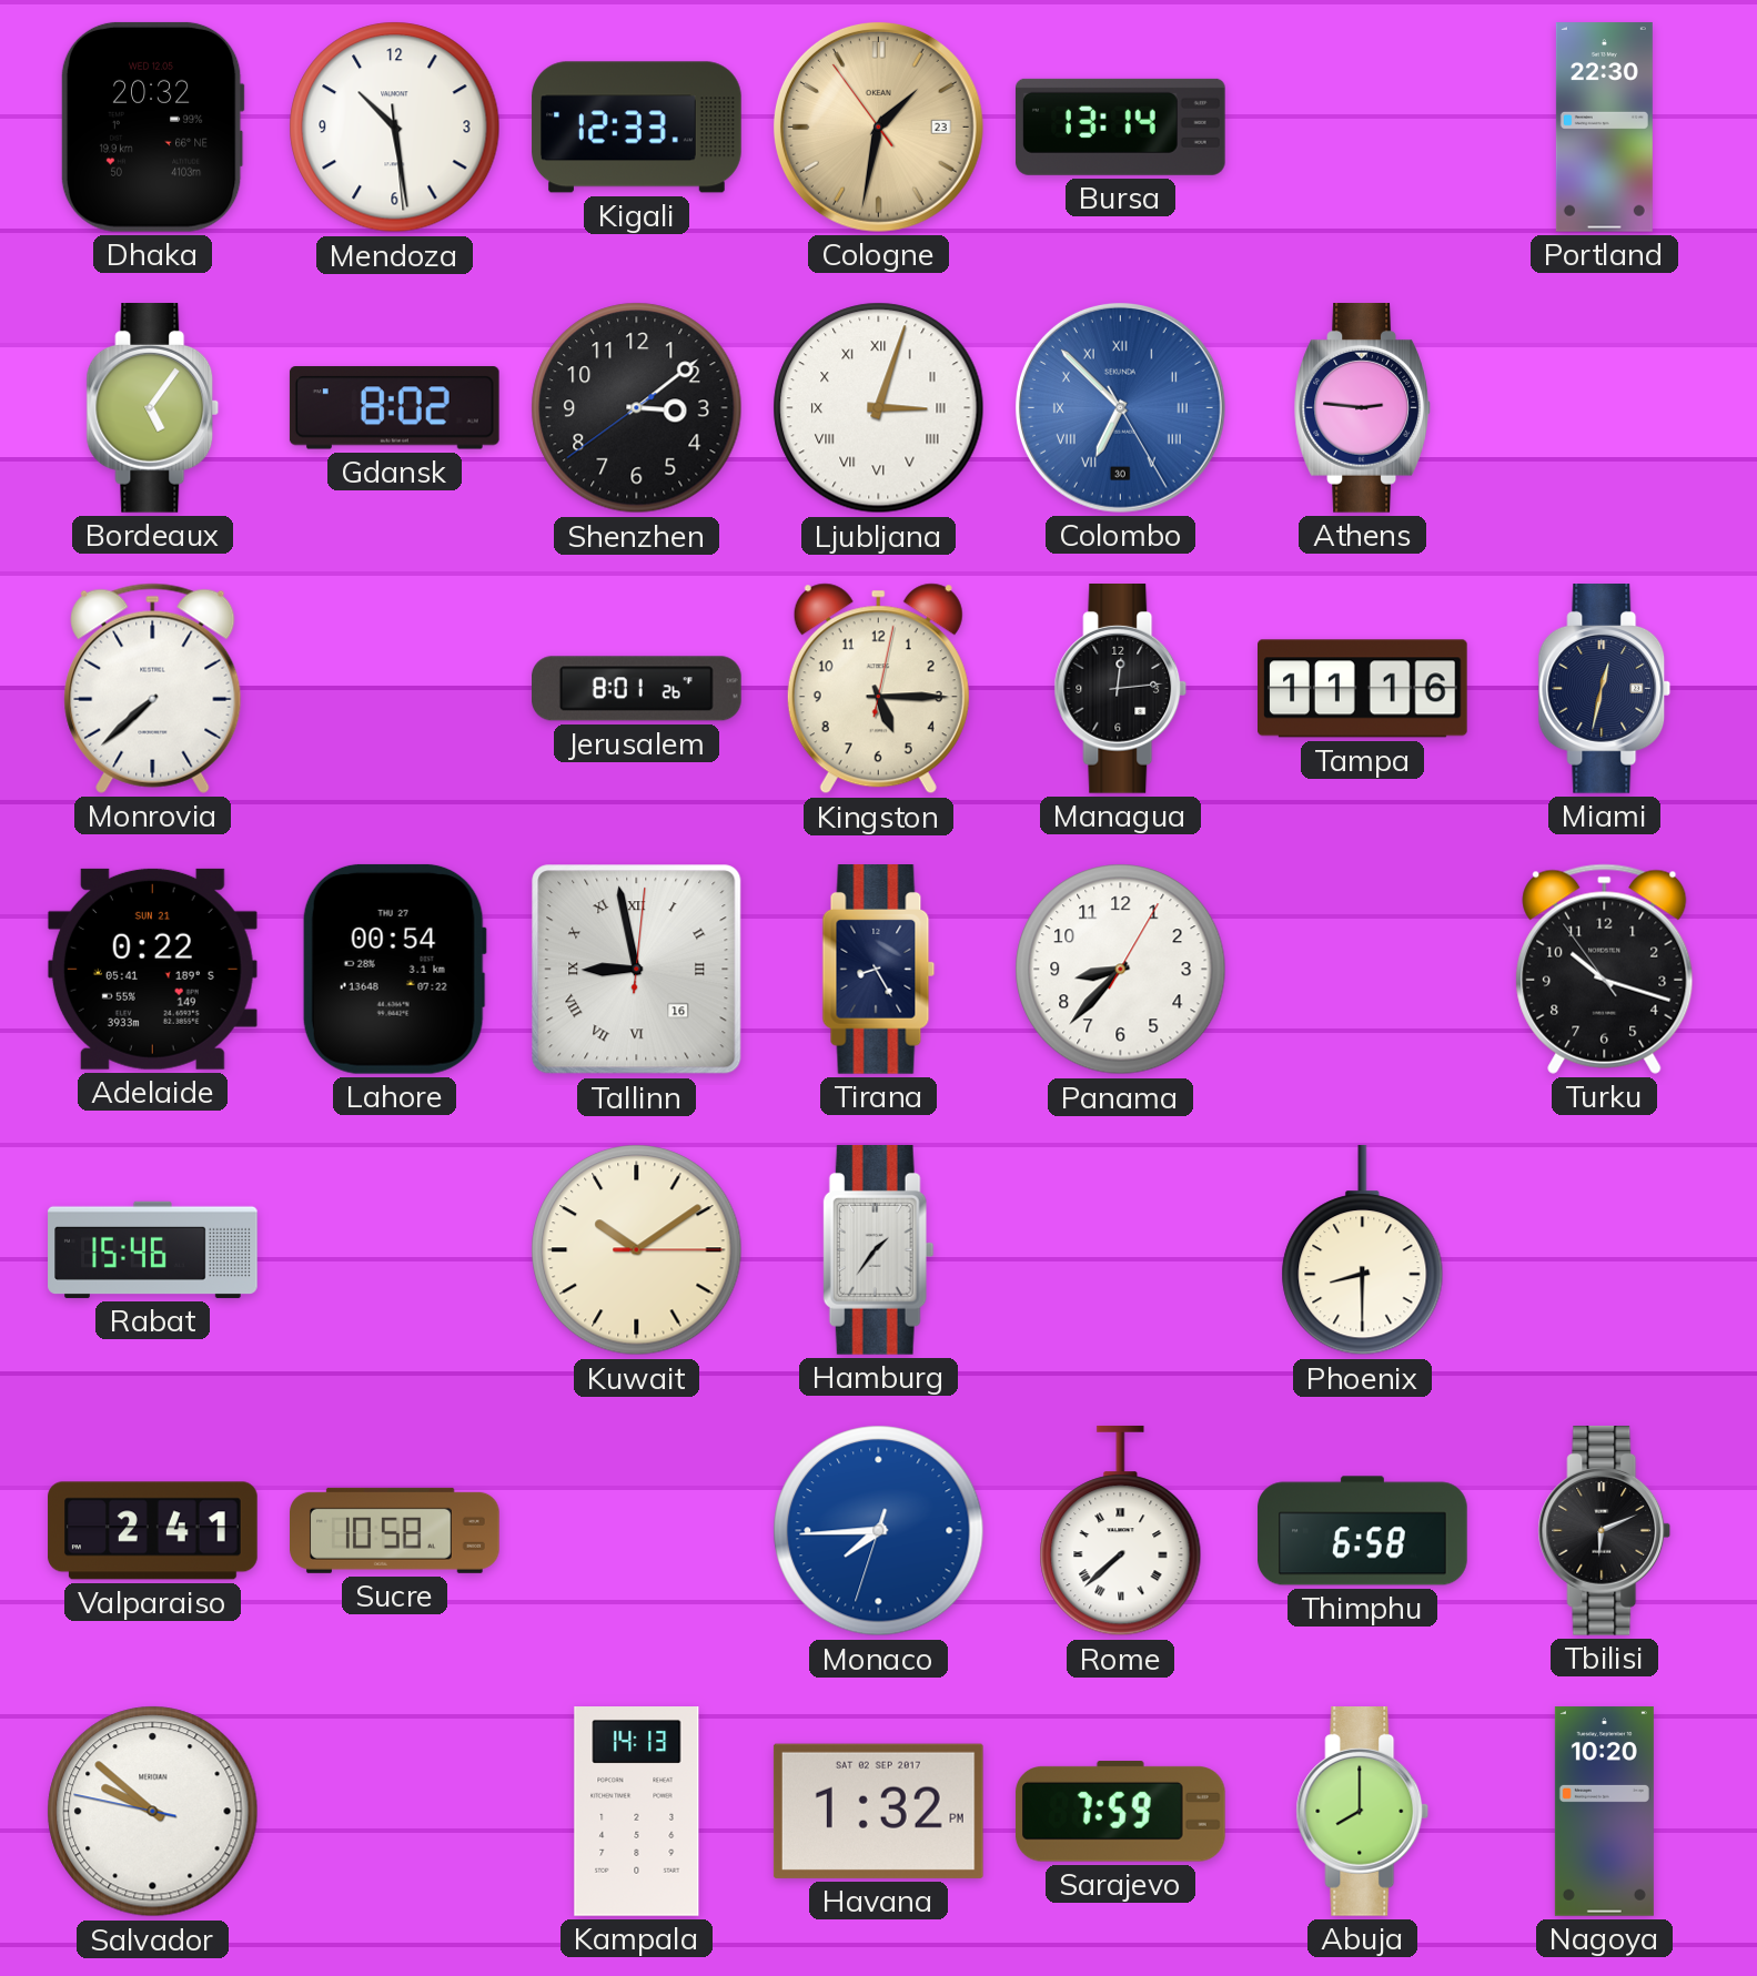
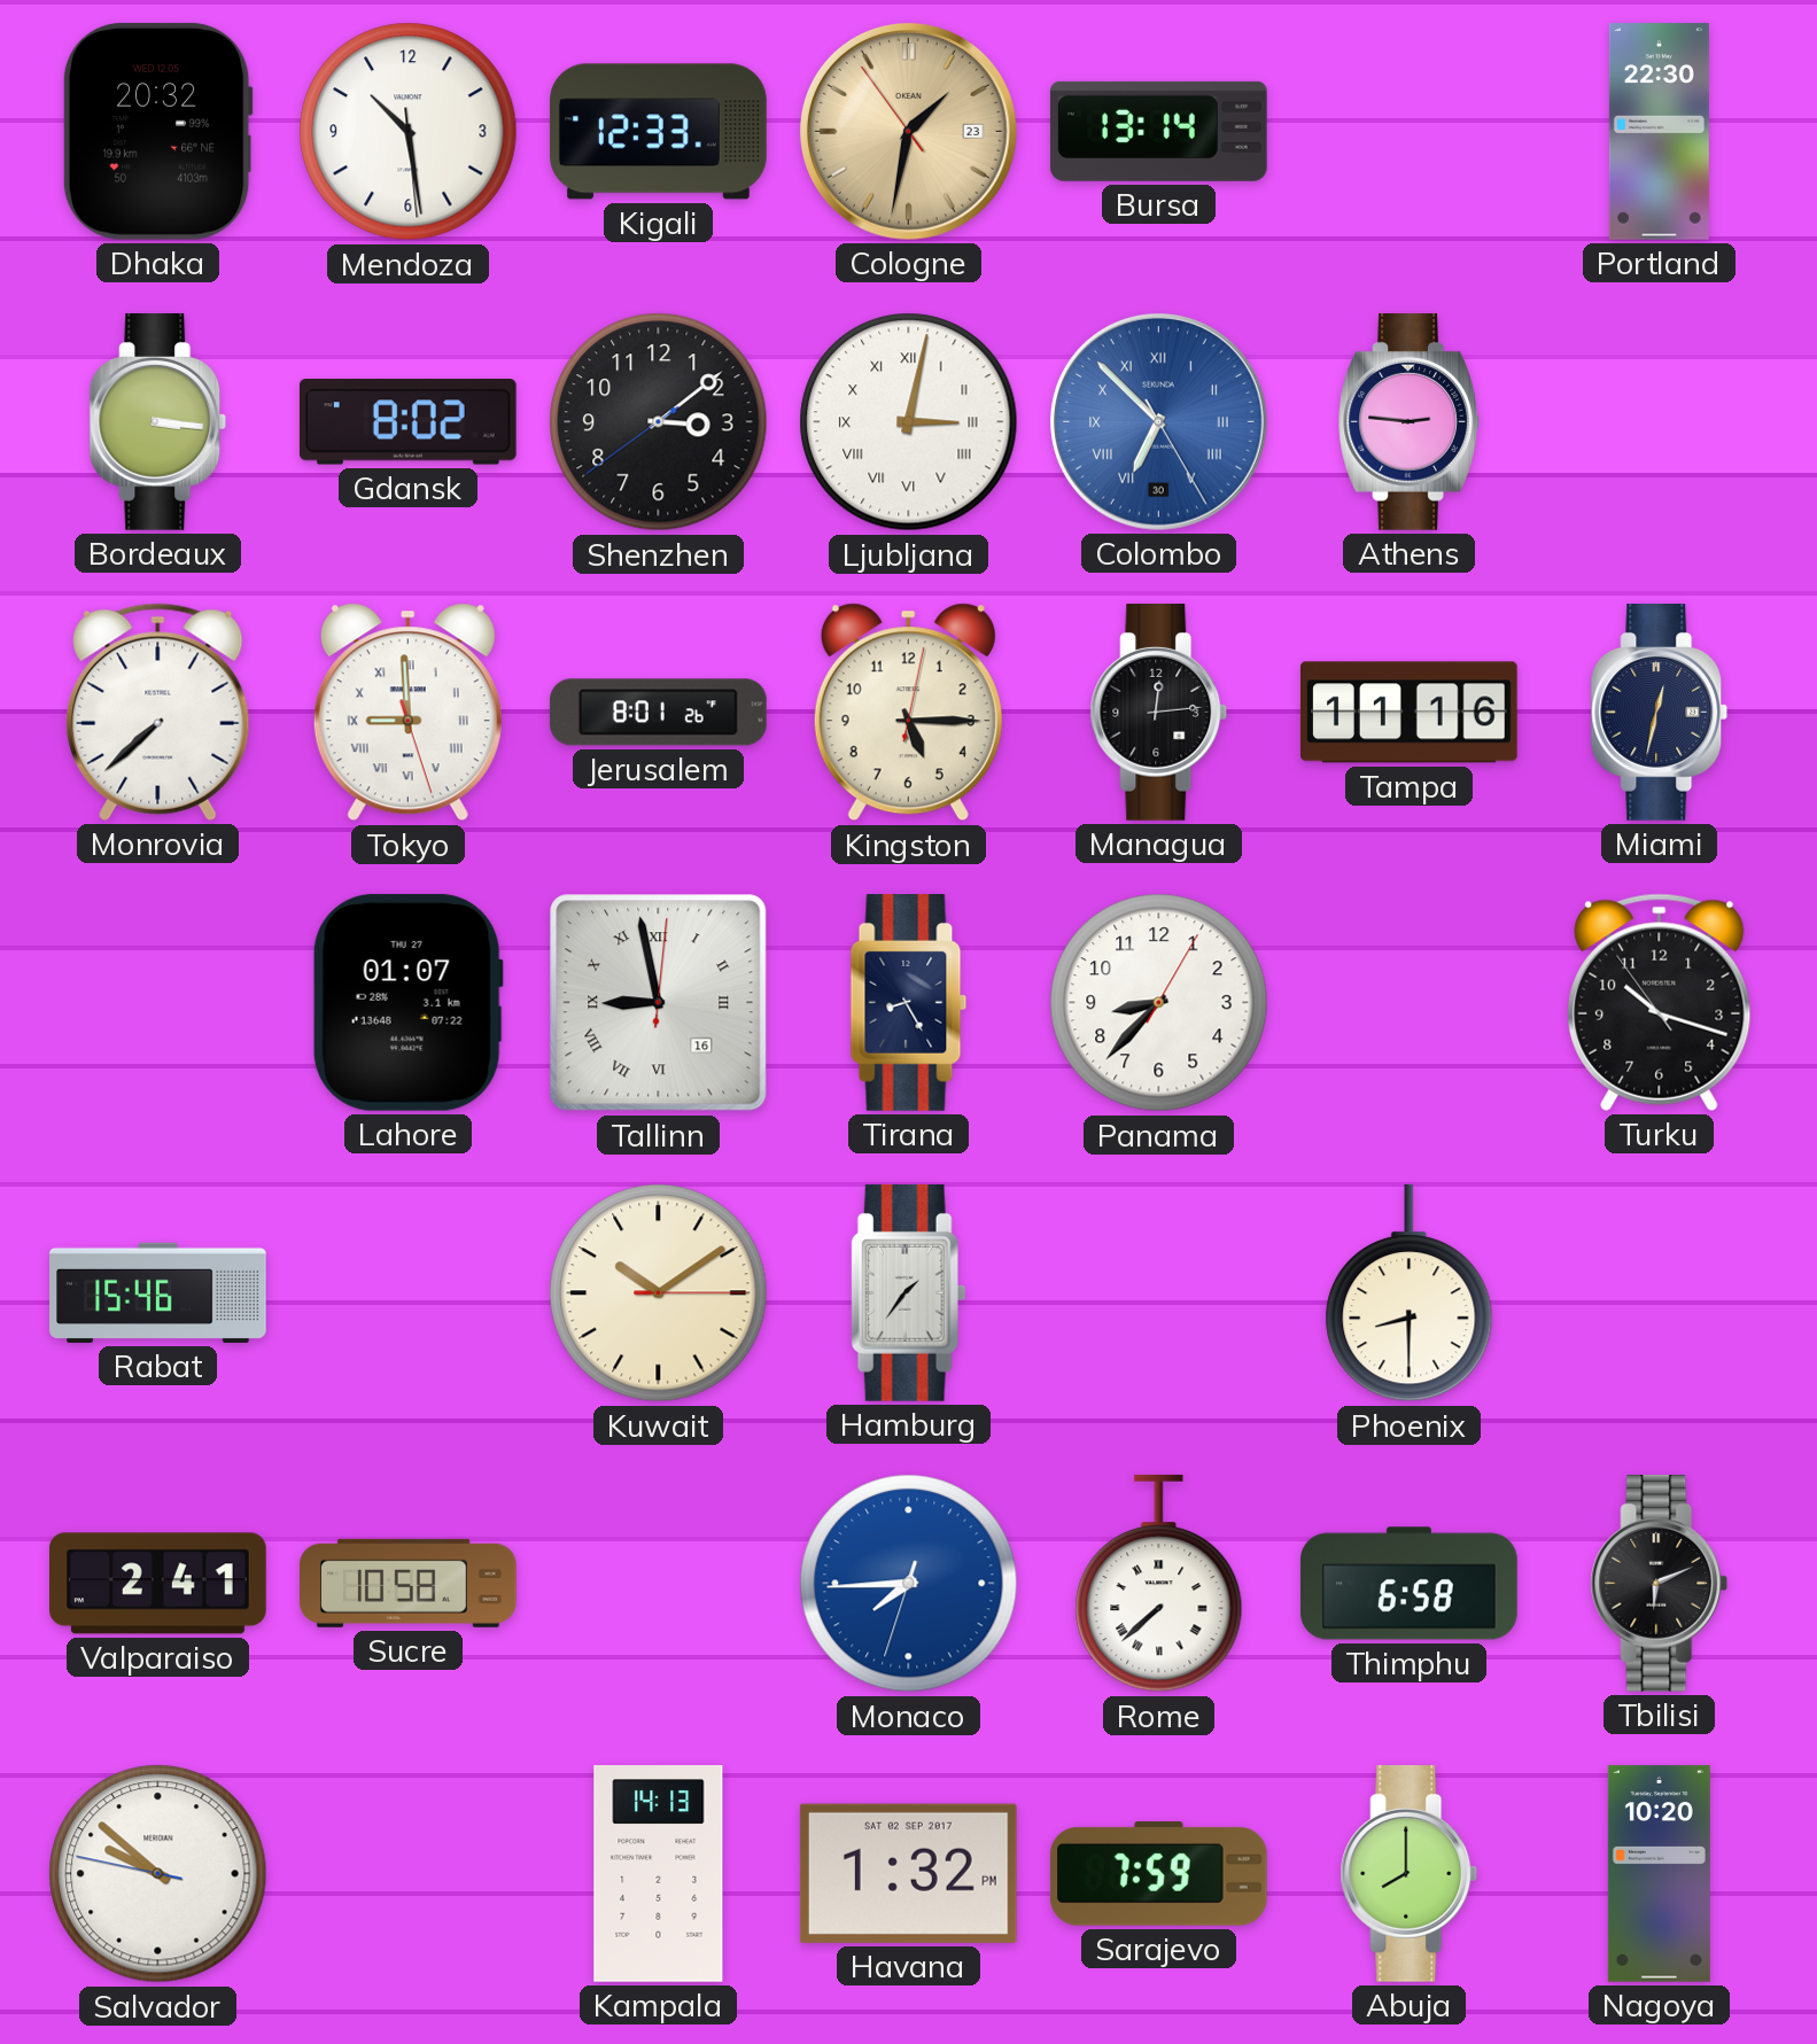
Bordeaux: 5:06 -> 3:16 (158, 422)
Ljubljana: 3:03 -> 3:02 (909, 422)
Tokyo: none -> 8:59 (407, 713)
Adelaide: 0:22 -> none (152, 969)
Lahore: 00:54 -> 01:07 (407, 1002)
